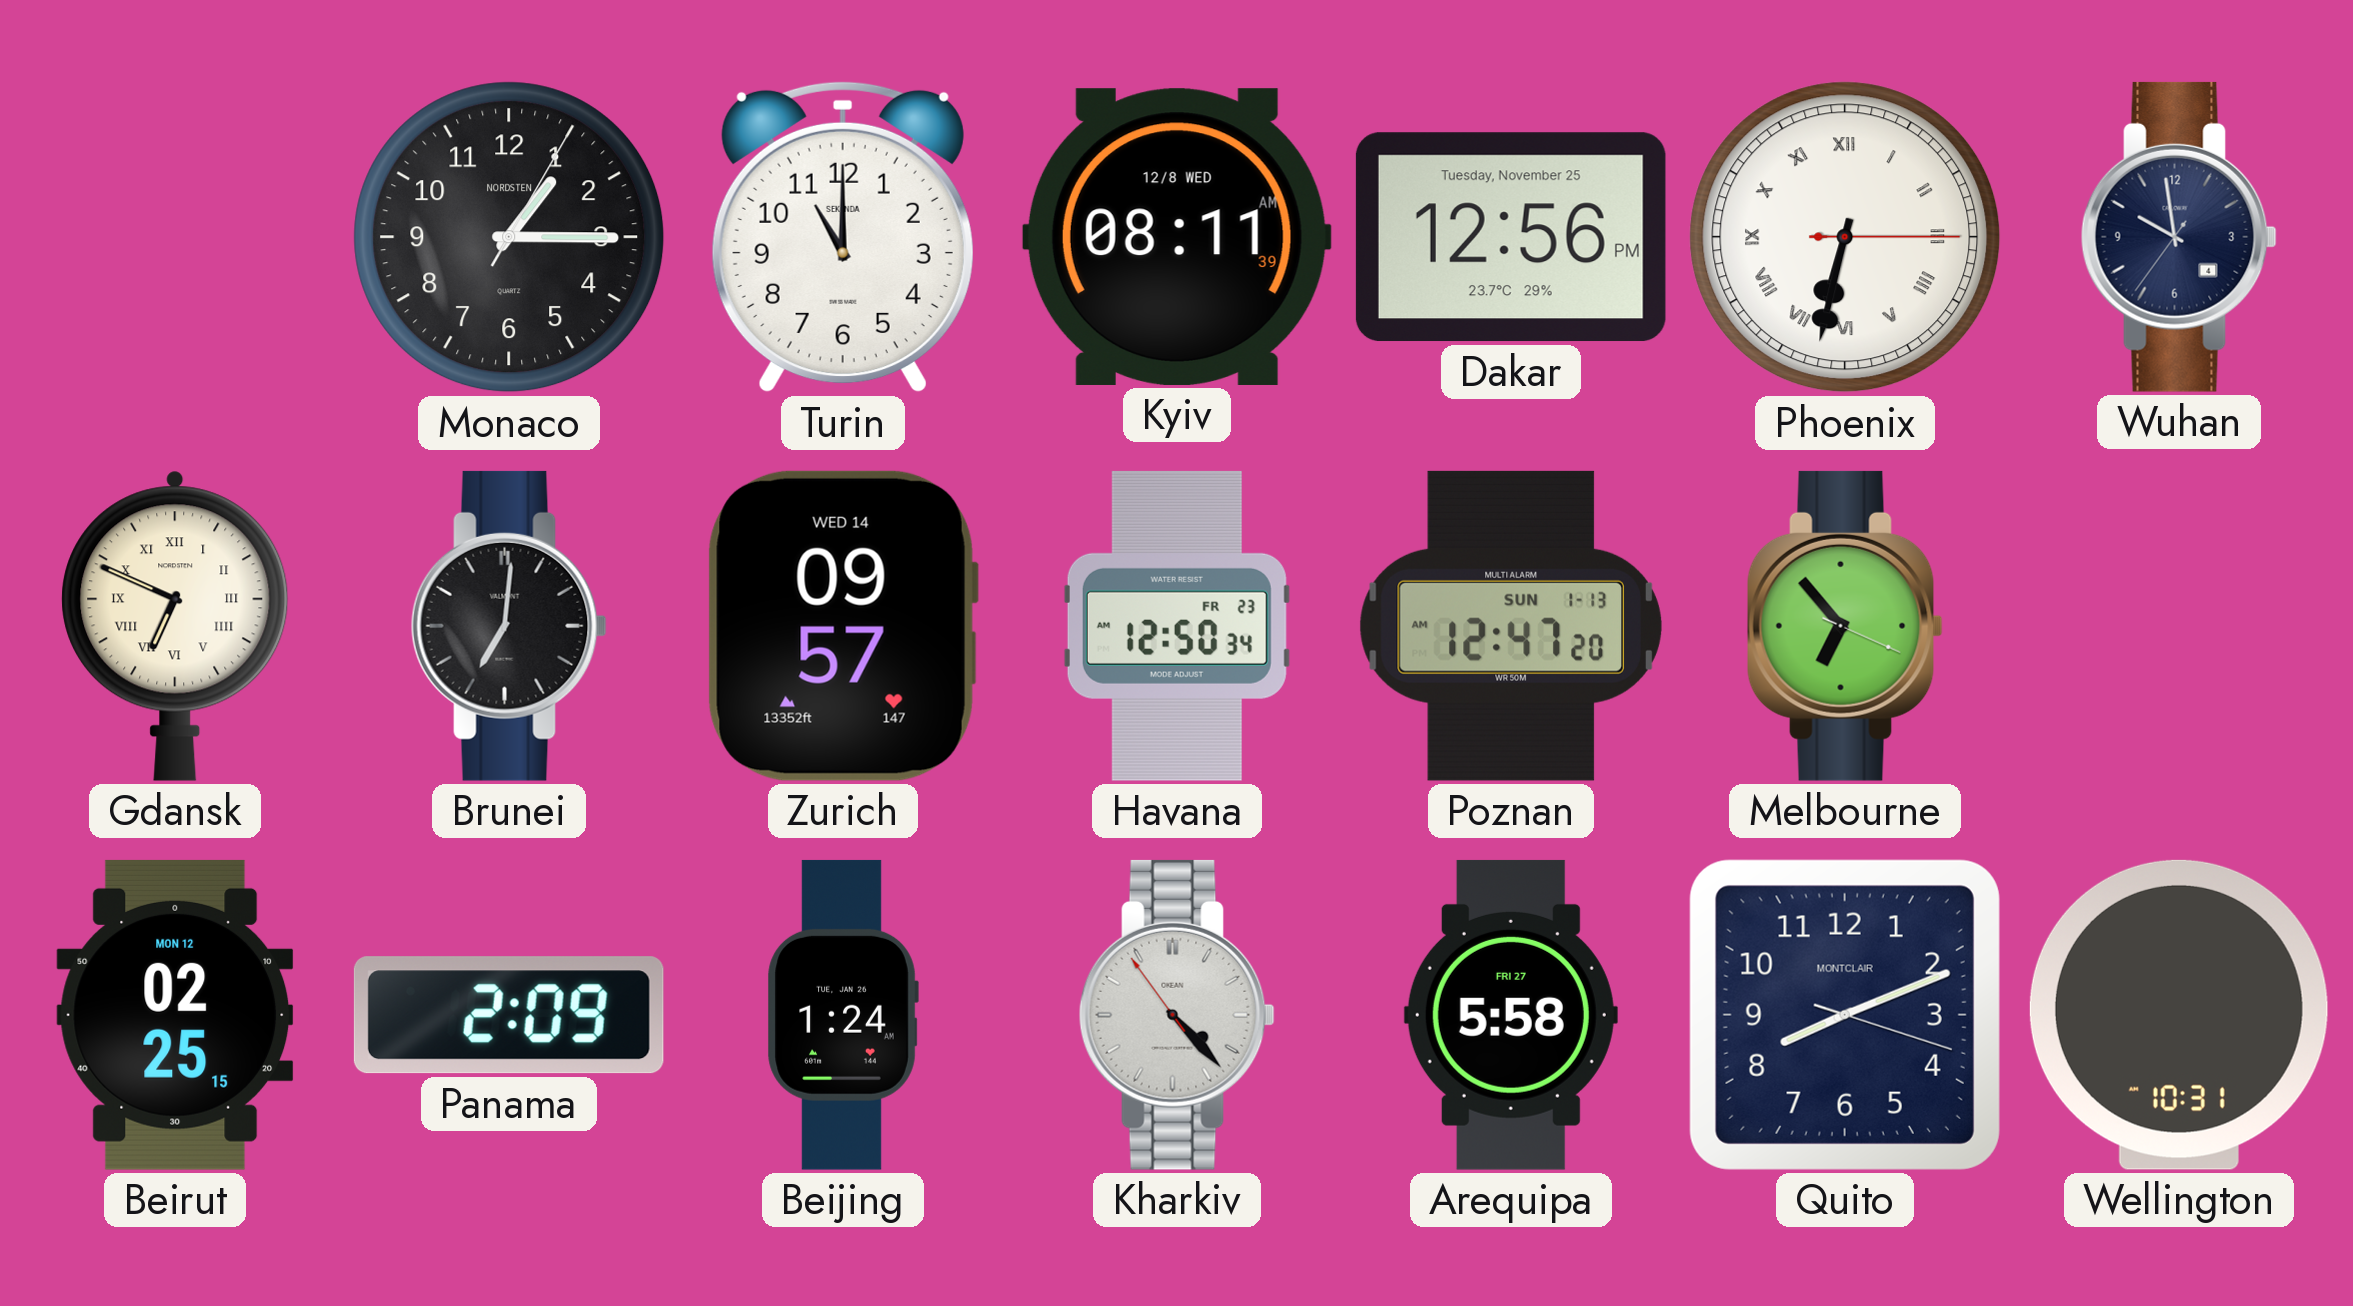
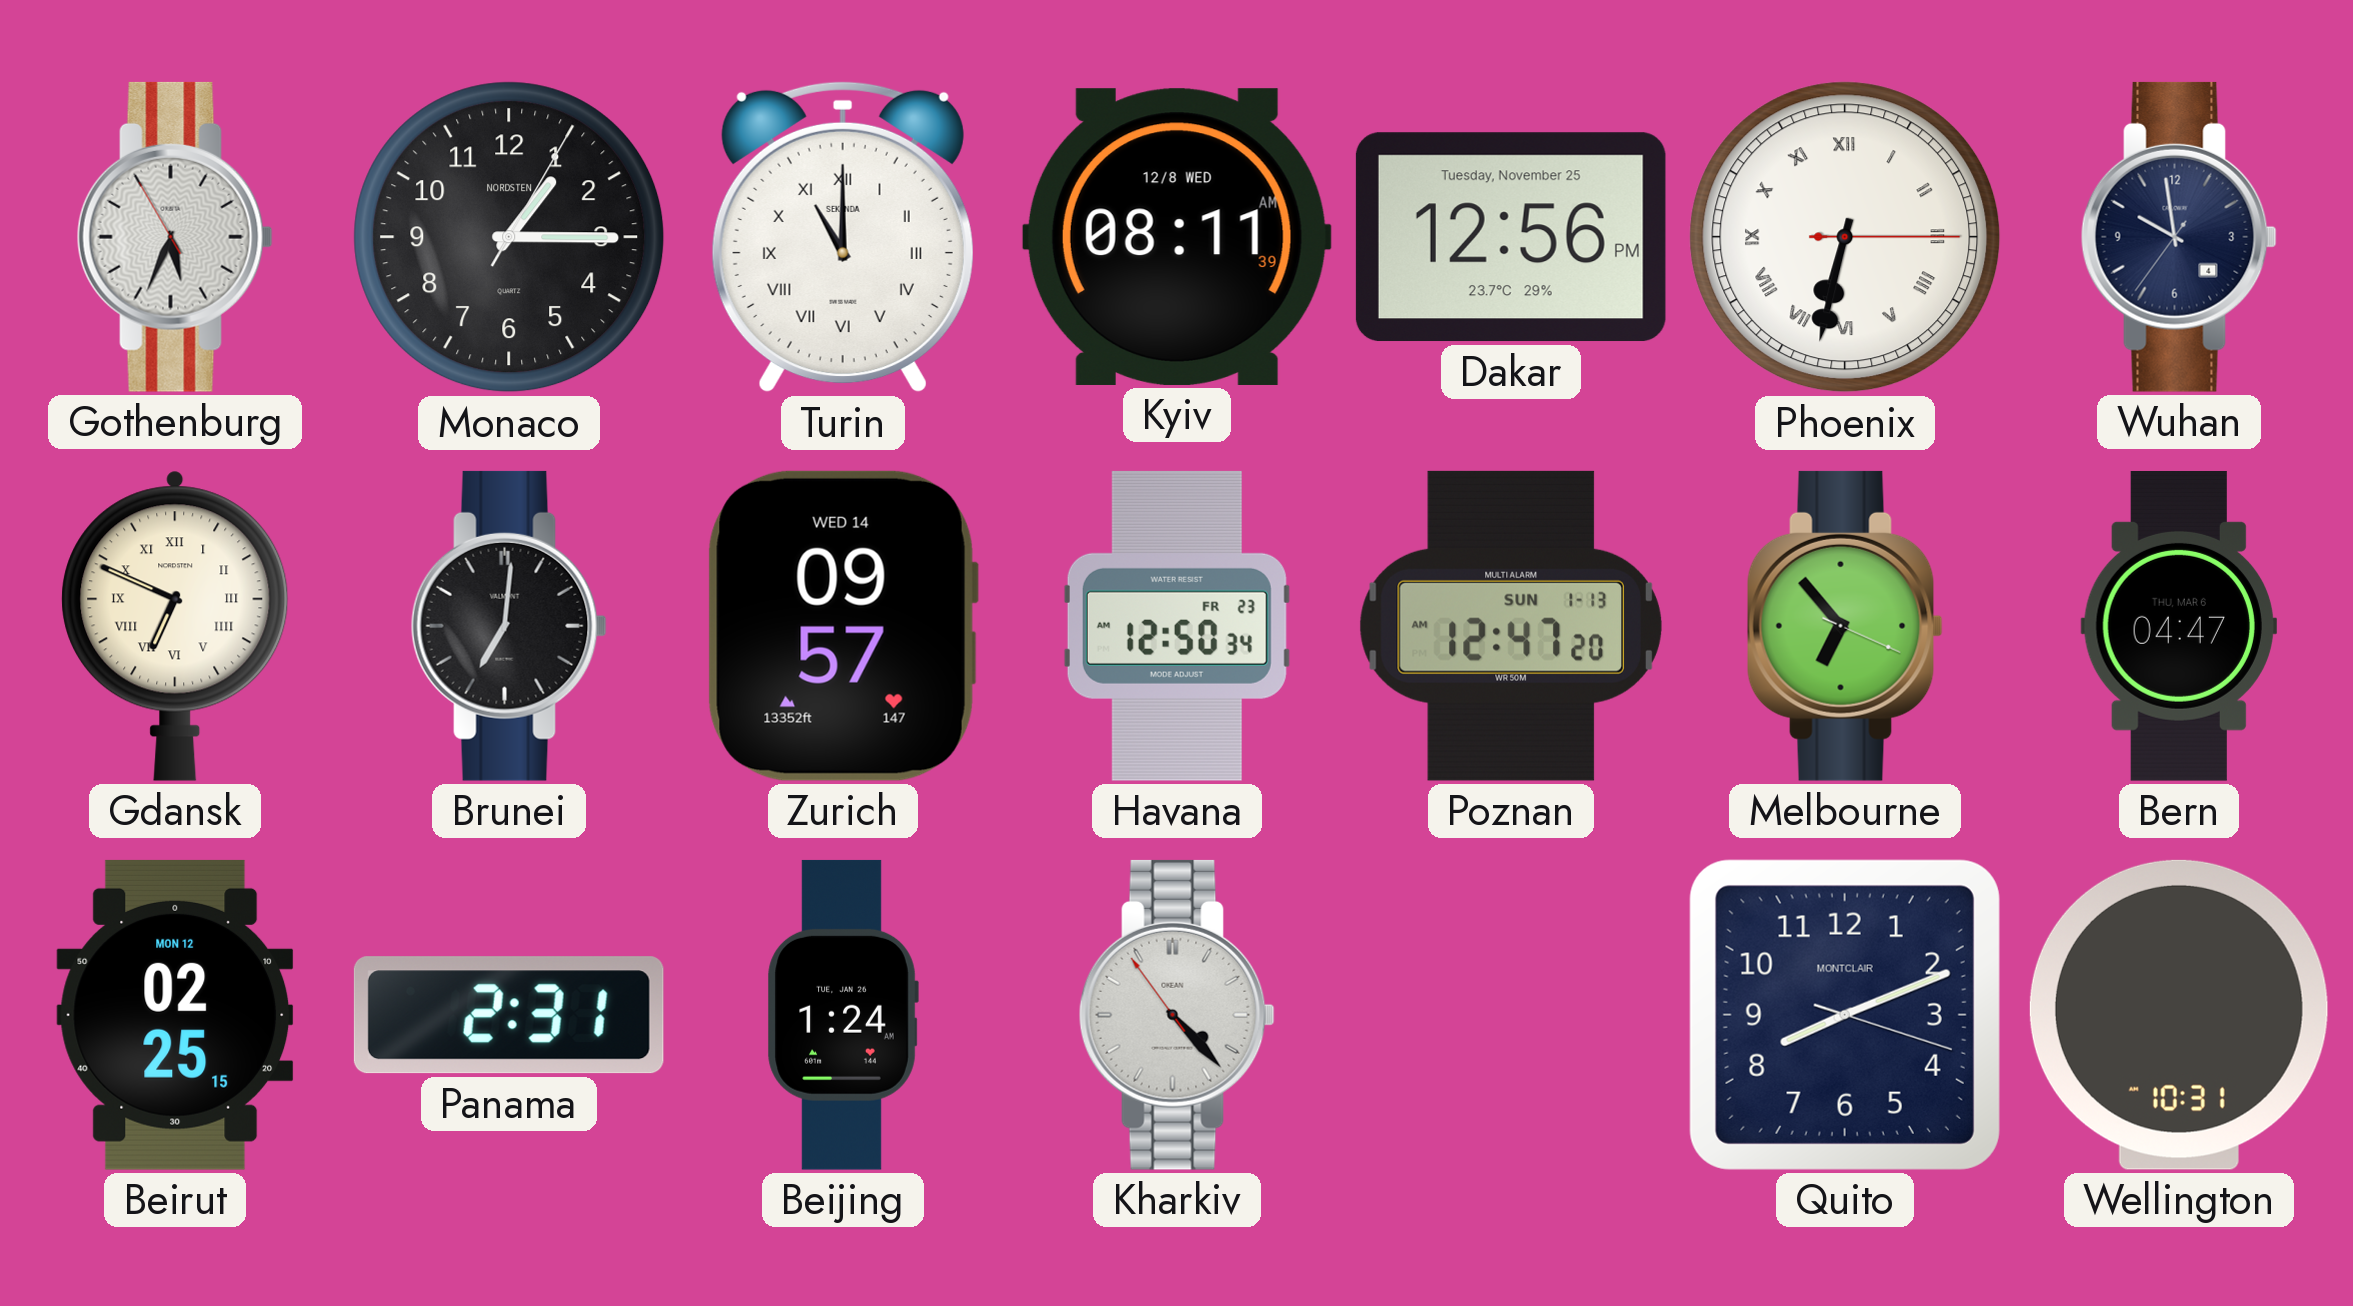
Gothenburg: none -> 5:33 (175, 237)
Turin numerals: Arabic -> Roman (843, 237)
Bern: none -> 04:47 (2178, 626)
Panama: 2:09 -> 2:31 (509, 1015)
Arequipa: 5:58 -> none (1511, 1015)
